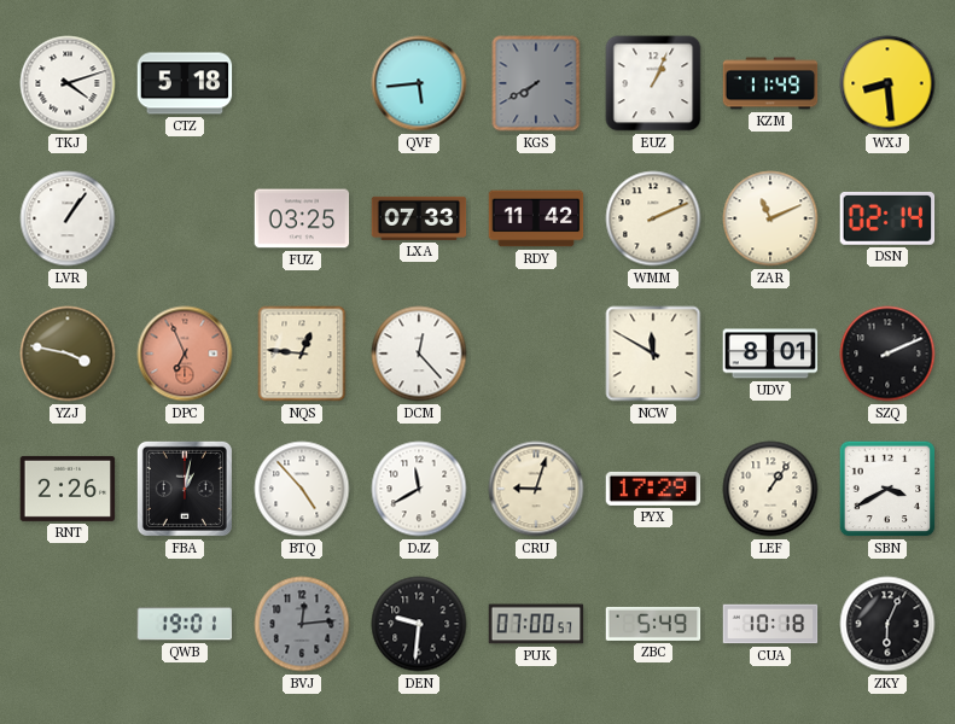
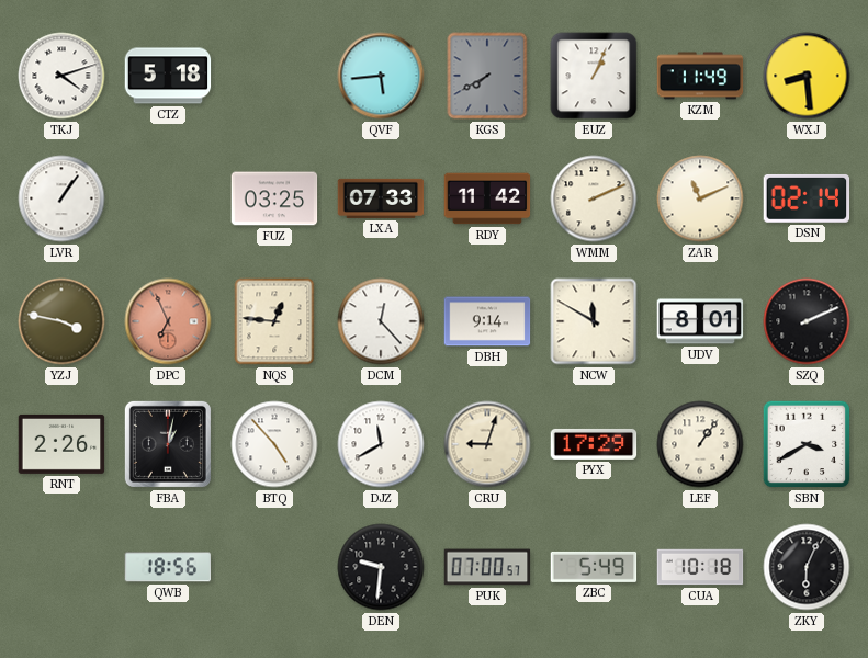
DBH: none -> 9:14 (487, 321)
QWB: 19:01 -> 18:56 (168, 567)
BVJ: 12:14 -> none (302, 624)
